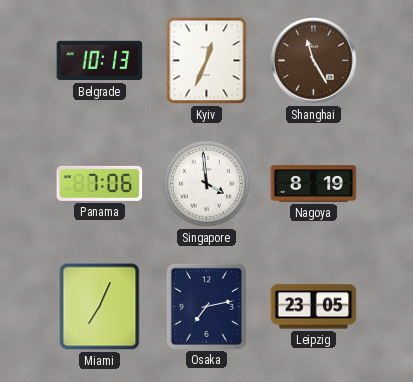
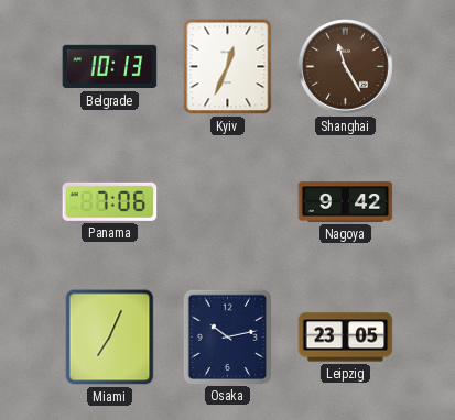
Singapore: 3:59 -> none (207, 184)
Nagoya: 8:19 -> 9:42 (346, 202)
Osaka: 7:13 -> 10:13 (227, 336)
